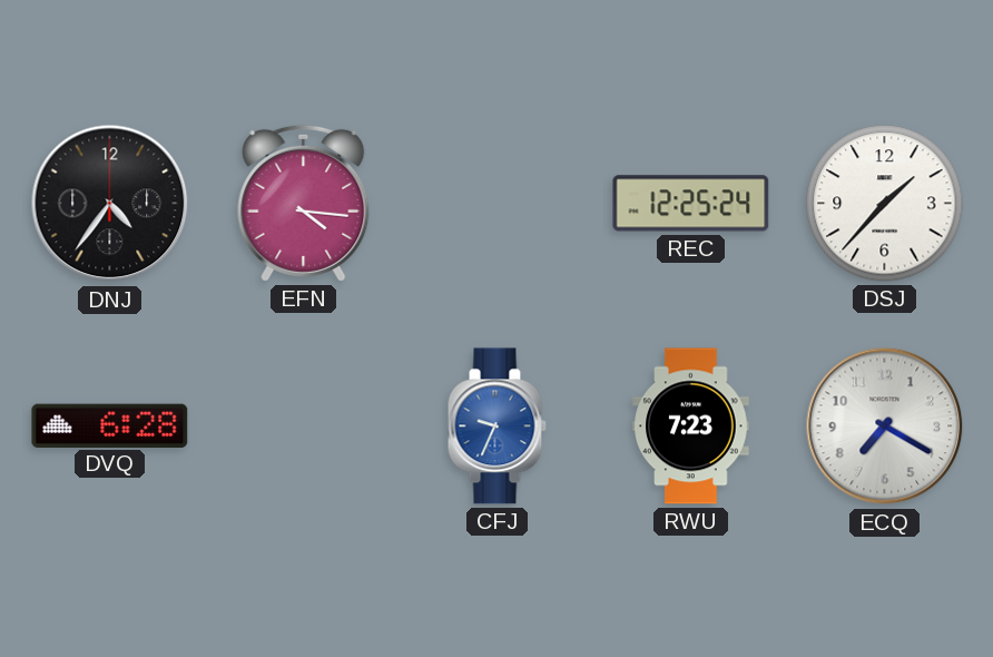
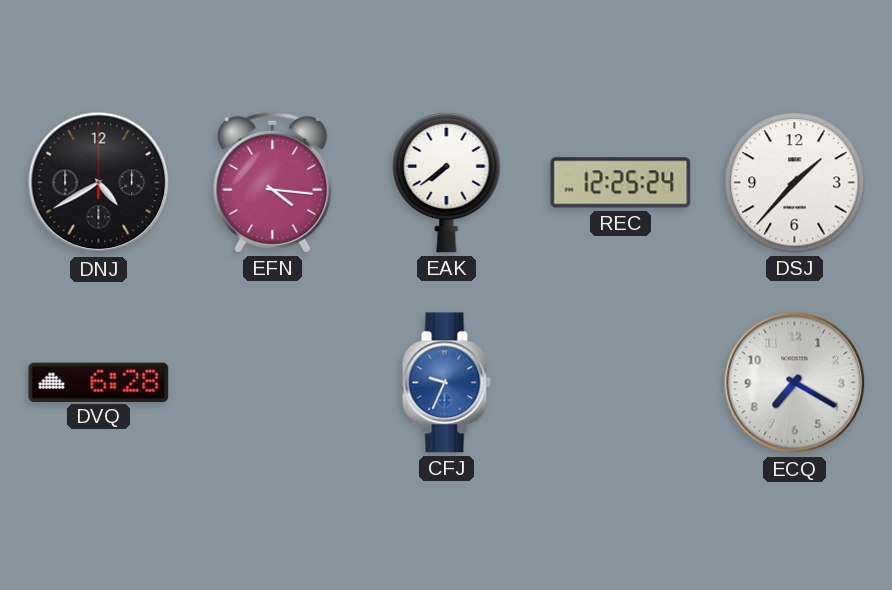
DNJ: 4:36 -> 4:40 (99, 183)
EAK: none -> 7:39 (447, 182)
RWU: 7:23 -> none (691, 426)
